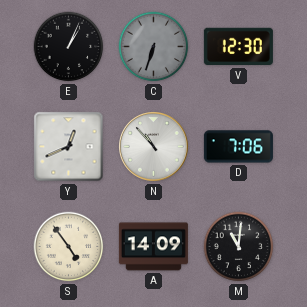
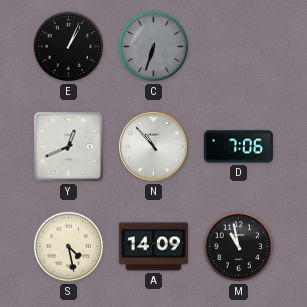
V: 12:30 -> none (238, 47)
S: 4:54 -> 4:28 (69, 247)
M: 11:01 -> 10:58 (239, 247)
